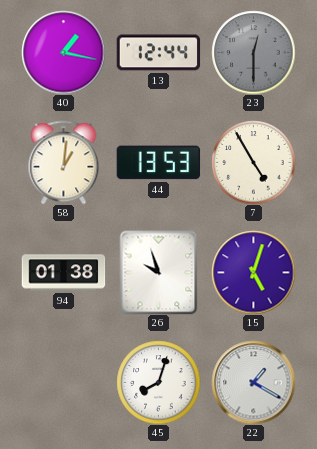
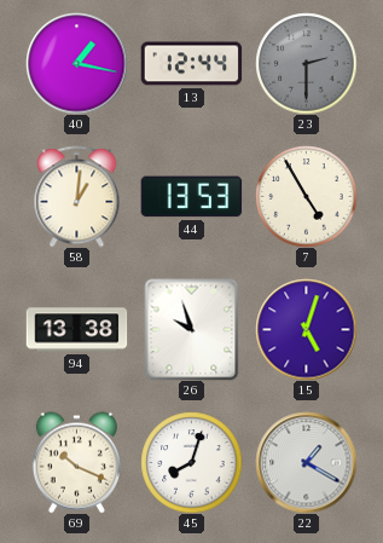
23: 12:30 -> 2:30 (306, 63)
94: 01:38 -> 13:38 (76, 330)
69: none -> 10:19 (76, 462)
